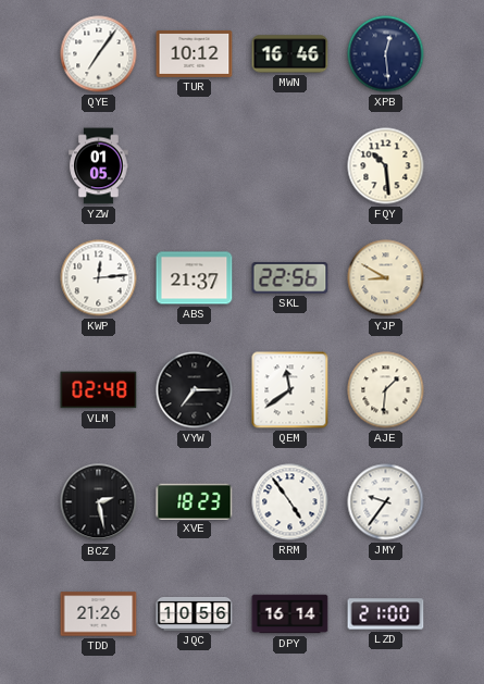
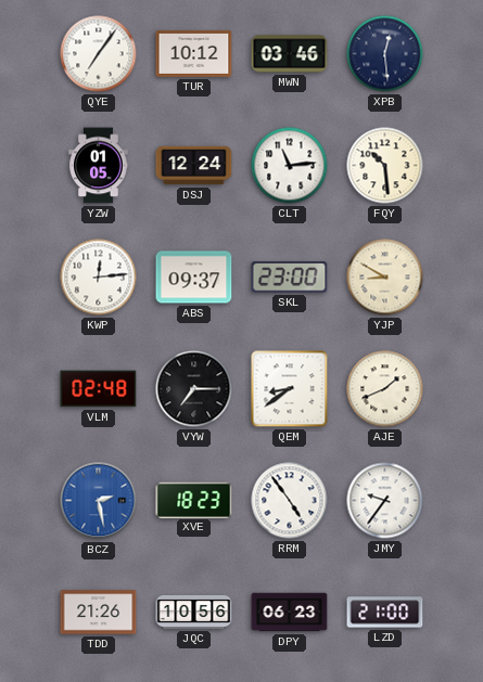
MWN: 16:46 -> 03:46 (290, 54)
DSJ: none -> 12:24 (194, 166)
CLT: none -> 11:14 (290, 166)
ABS: 21:37 -> 09:37 (194, 278)
SKL: 22:56 -> 23:00 (290, 278)
QEM: 11:39 -> 8:39 (290, 389)
AJE: 1:31 -> 1:41 (385, 389)
BCZ dial: black -> blue (99, 501)
DPY: 16:14 -> 06:23 (290, 613)
